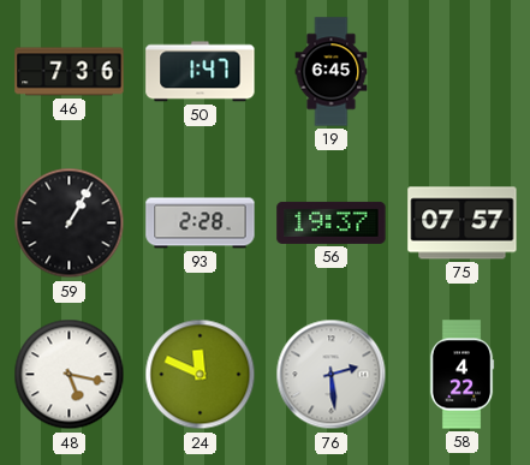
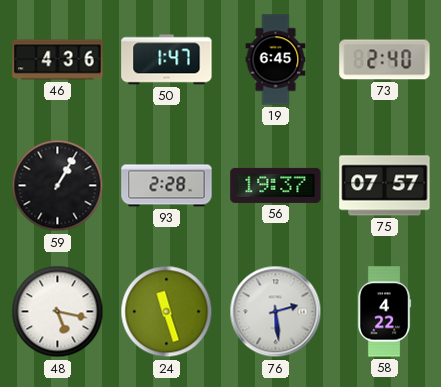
46: 7:36 -> 4:36 (58, 60)
73: none -> 2:40 (385, 60)
24: 11:49 -> 11:27 (167, 312)
